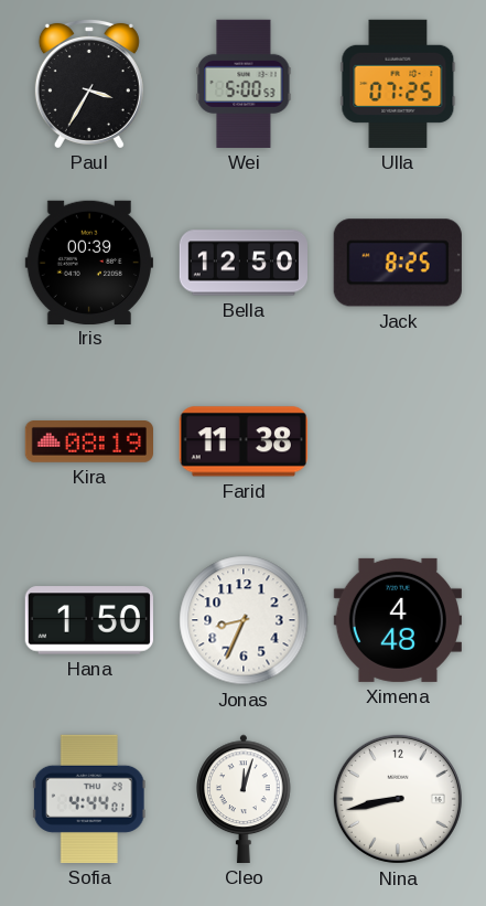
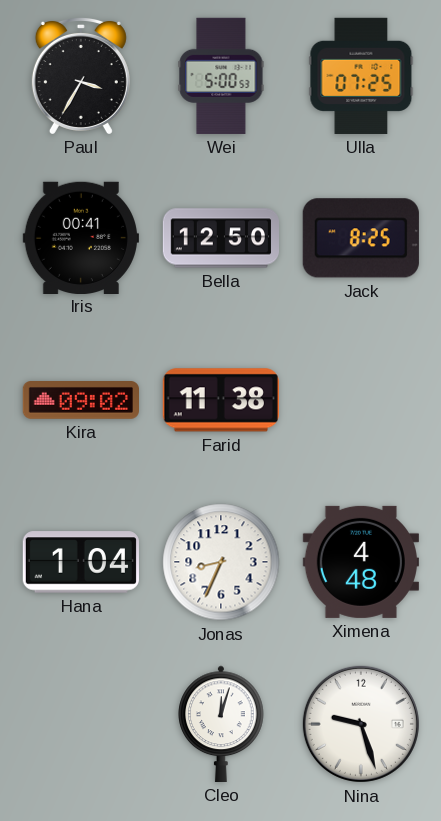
Iris: 00:39 -> 00:41 (81, 237)
Kira: 08:19 -> 09:02 (80, 401)
Hana: 1:50 -> 1:04 (81, 562)
Sofia: 4:44 -> none (89, 799)
Nina: 8:43 -> 9:27 (361, 724)
